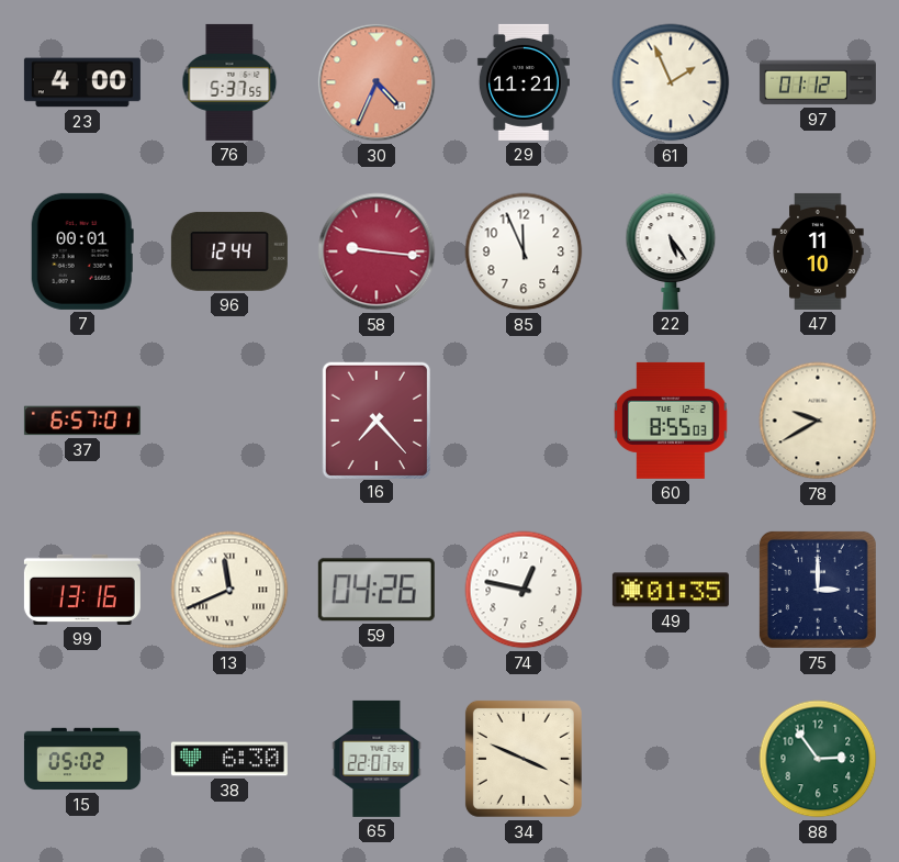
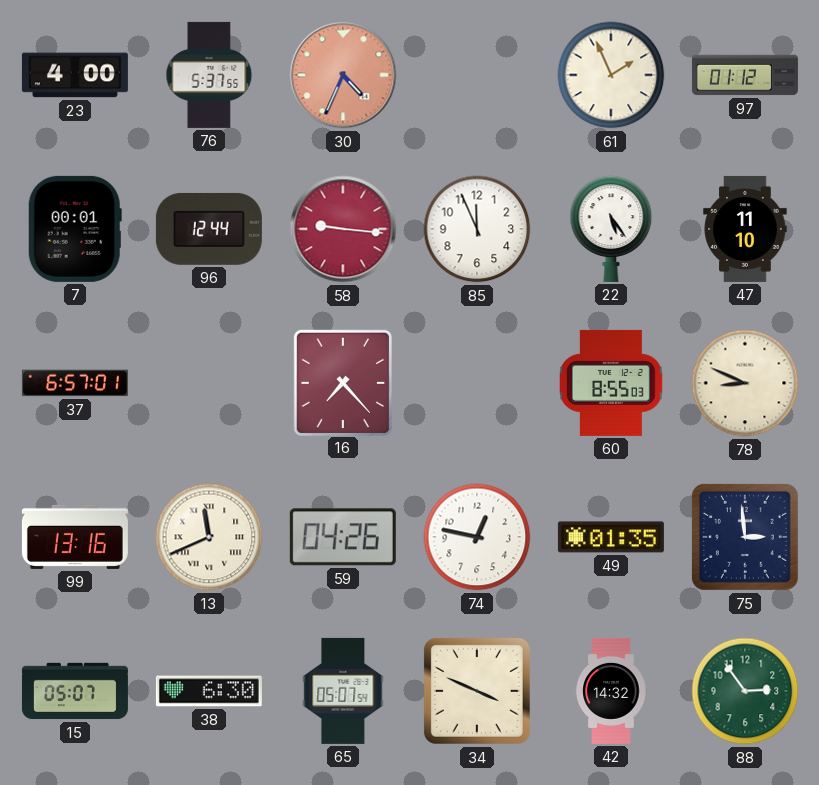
29: 11:21 -> none (524, 82)
78: 9:40 -> 8:49 (745, 383)
75: 3:00 -> 2:59 (745, 537)
15: 05:02 -> 05:07 (75, 691)
65: 22:07 -> 05:07 (343, 691)
42: none -> 14:32 (611, 691)
